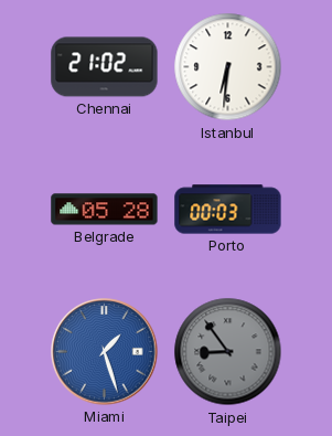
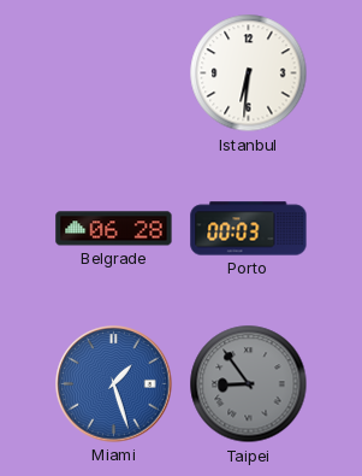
Chennai: 21:02 -> none (105, 67)
Belgrade: 05:28 -> 06:28 (114, 229)
